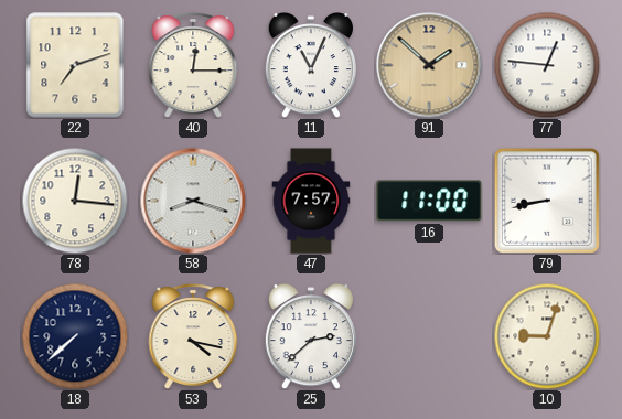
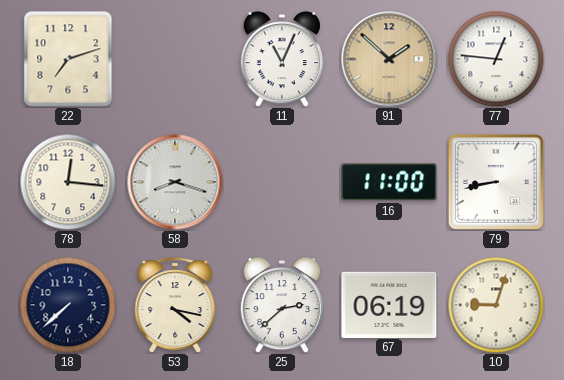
40: 12:15 -> none (193, 65)
47: 7:57 -> none (311, 201)
67: none -> 06:19 (389, 304)
